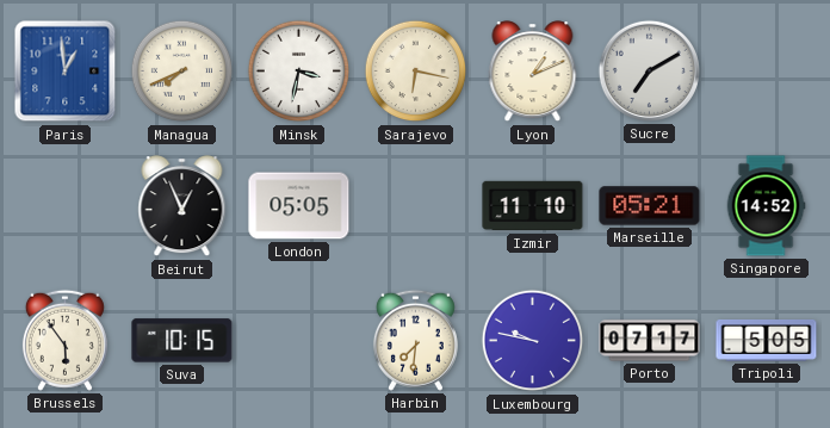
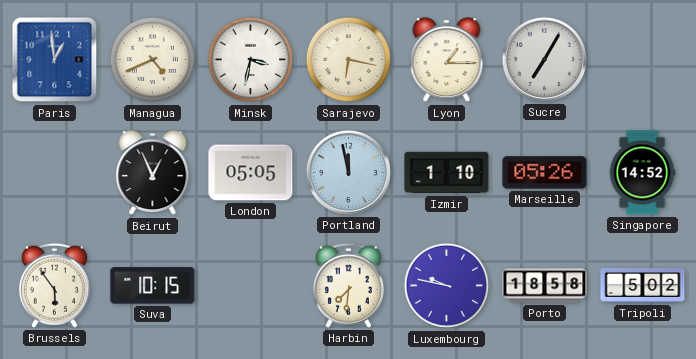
Managua: 7:41 -> 4:41 (153, 60)
Lyon: 1:11 -> 1:15 (447, 60)
Sucre: 7:10 -> 7:05 (544, 59)
Portland: none -> 11:58 (348, 172)
Izmir: 11:10 -> 1:10 (447, 173)
Marseille: 05:21 -> 05:26 (545, 173)
Porto: 07:17 -> 18:58 (545, 286)
Tripoli: 5:05 -> 5:02 (643, 285)
